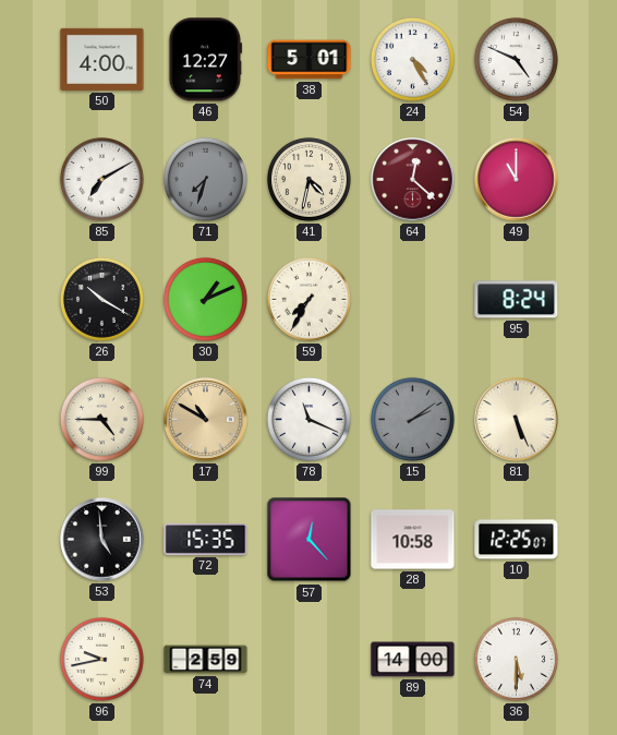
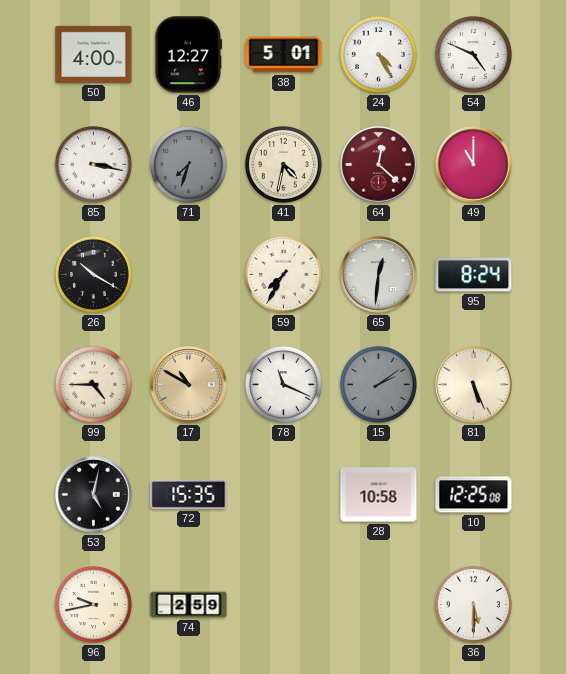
85: 7:10 -> 3:17 (93, 164)
30: 1:11 -> none (205, 299)
65: none -> 12:31 (379, 275)
53: 4:59 -> 5:02 (94, 495)
57: 12:23 -> none (310, 540)
10: 12:25:07 -> 12:25:08 (474, 495)
89: 14:00 -> none (413, 660)
